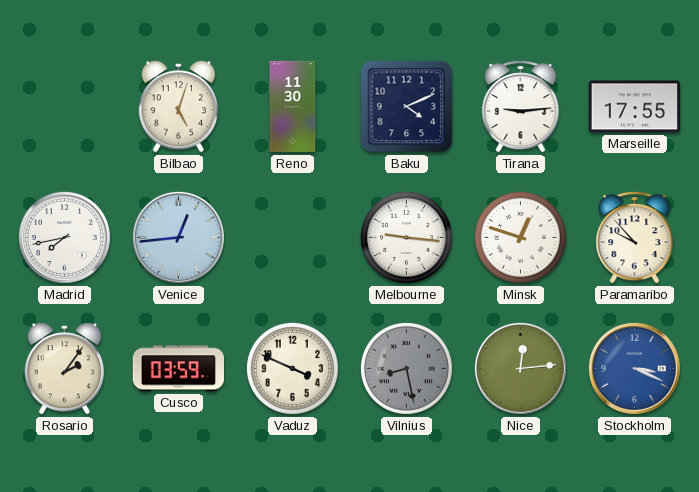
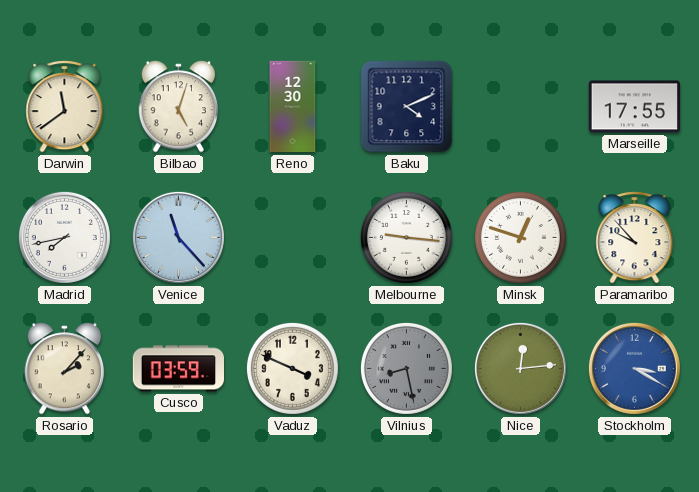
Darwin: none -> 11:39 (65, 107)
Reno: 11:30 -> 12:30 (293, 107)
Tirana: 9:14 -> none (521, 107)
Venice: 12:44 -> 11:23 (178, 237)
Rosario: 2:06 -> 2:07 (65, 369)
Stockholm: 3:19 -> 3:20 (634, 368)
